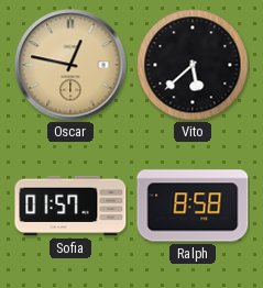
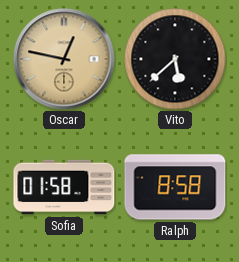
Sofia: 01:57 -> 01:58 (64, 187)
